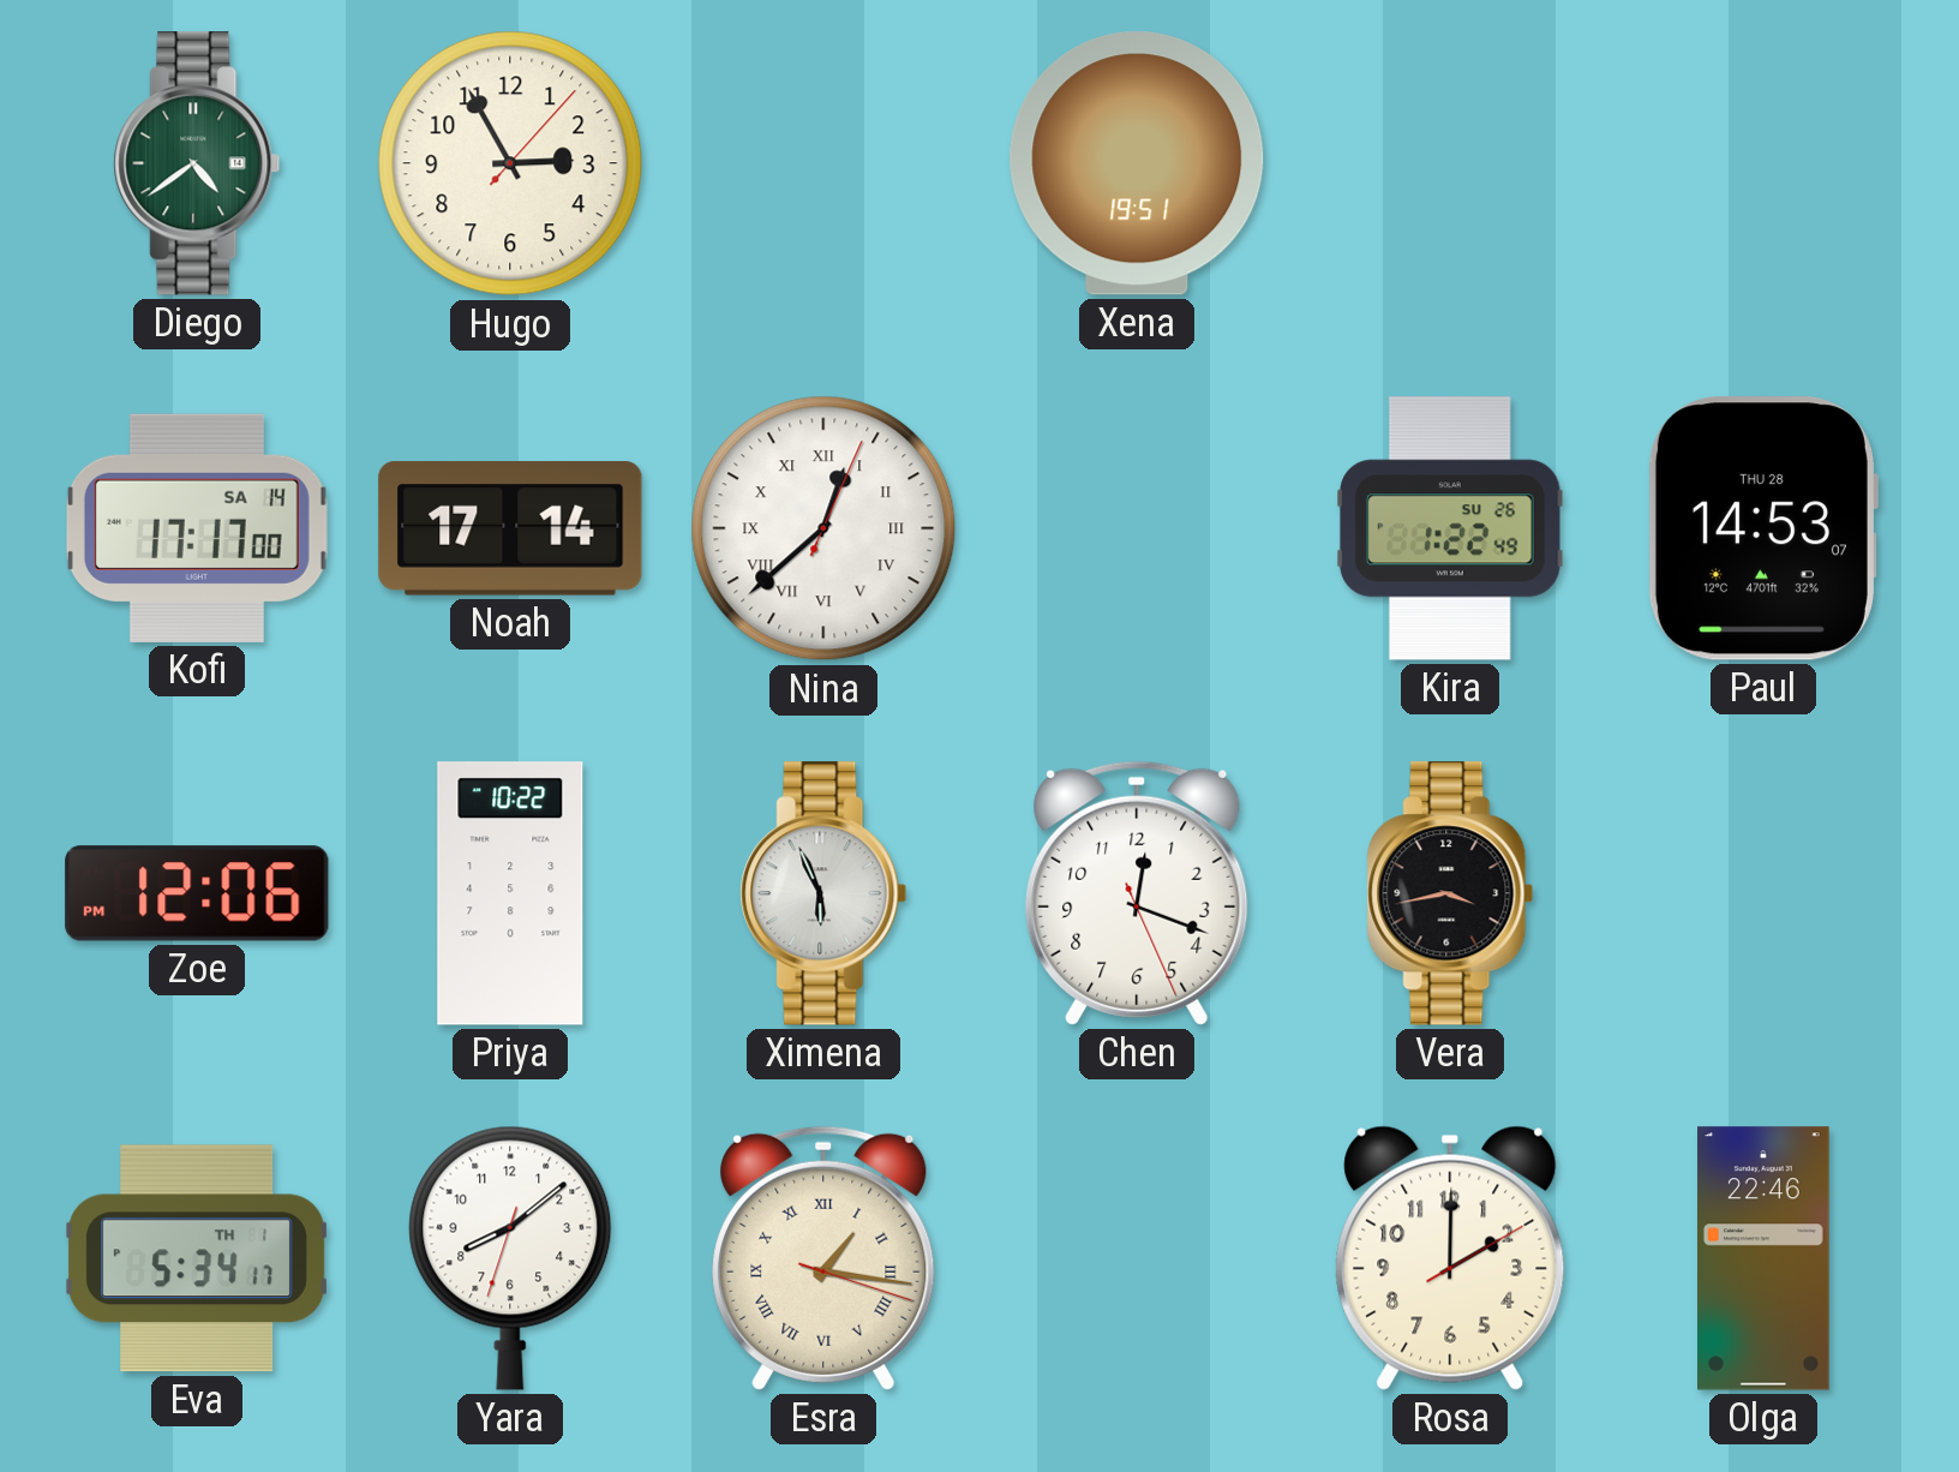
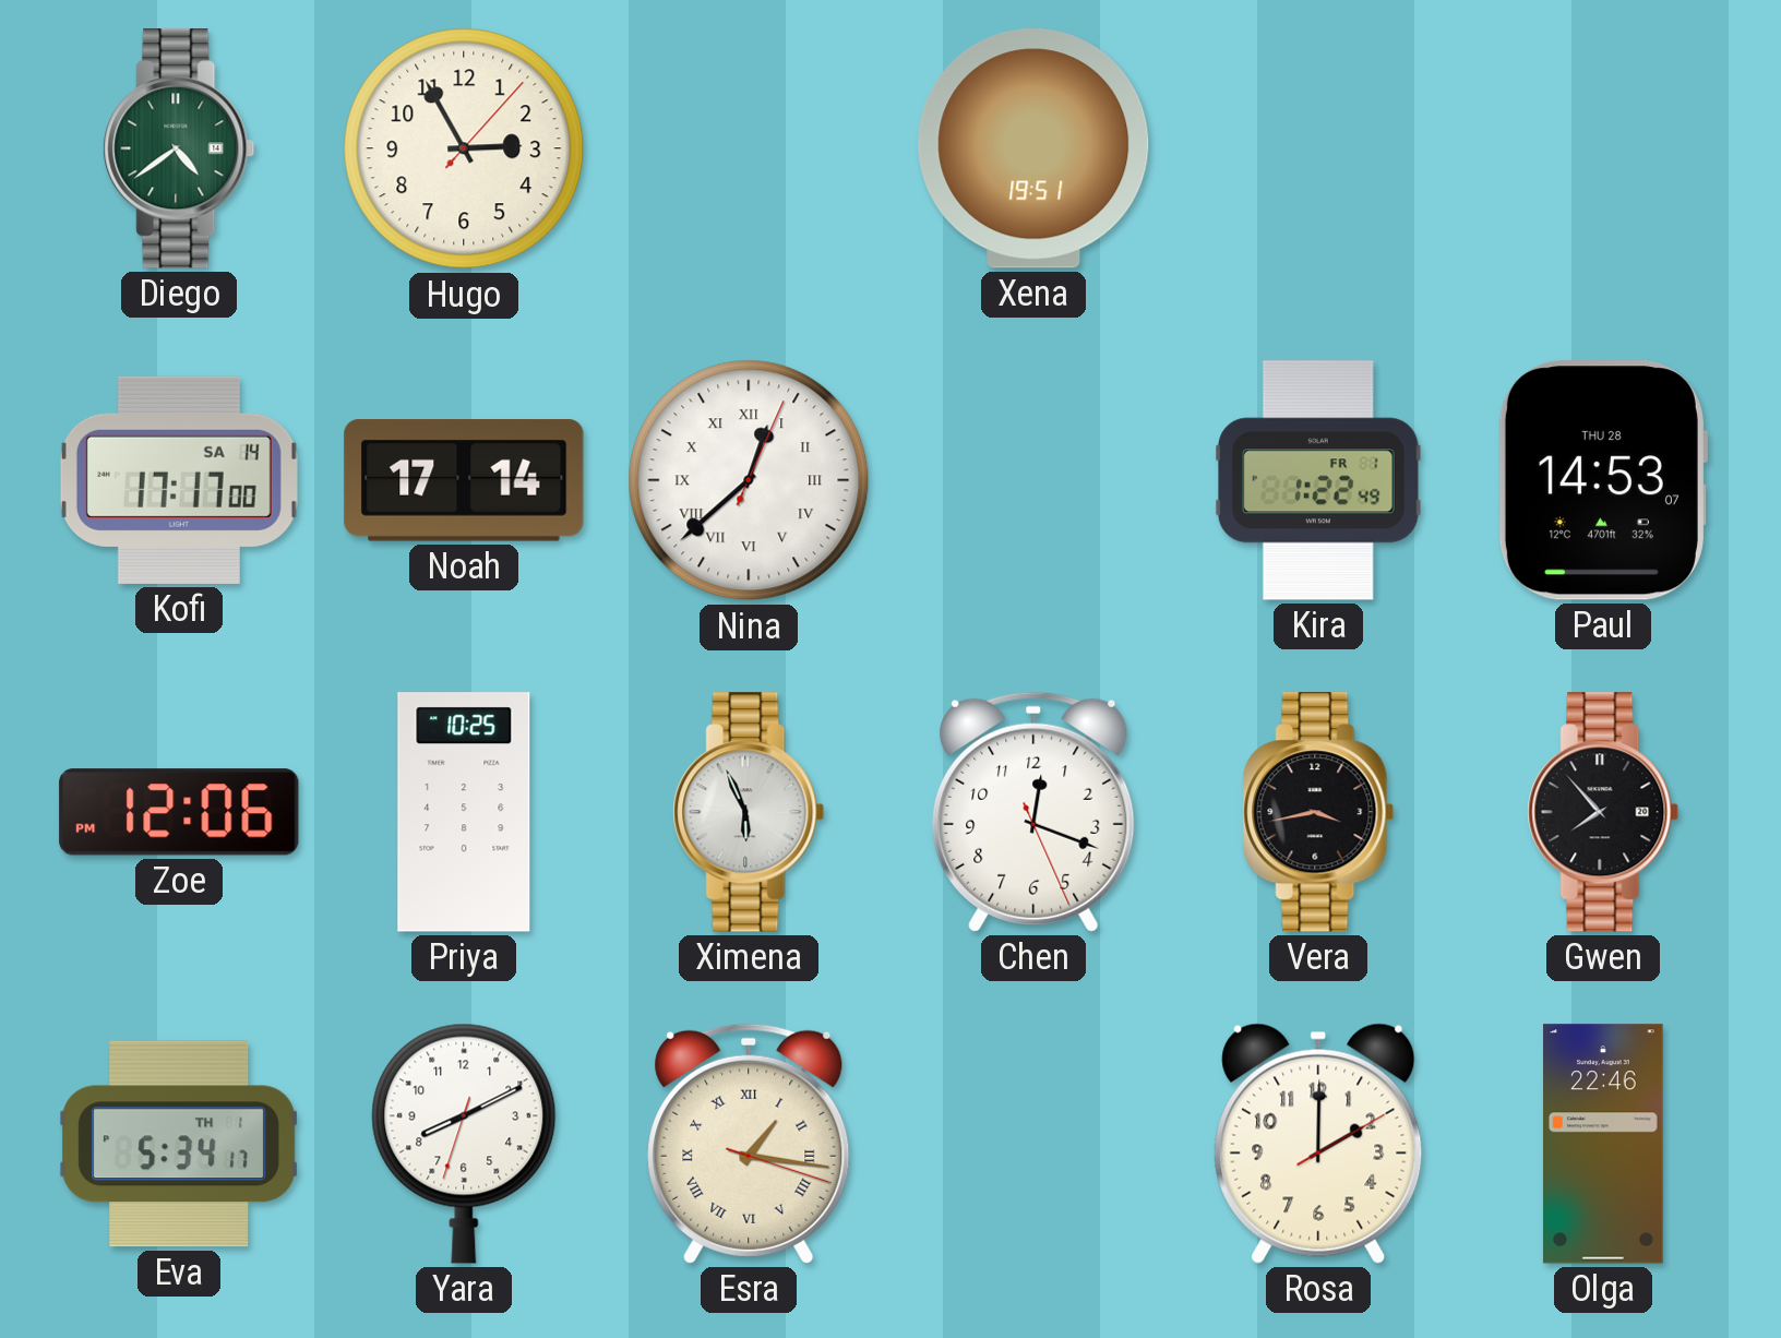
Kira date: SU 26 -> FR 1 (1318, 480)
Priya: 10:22 -> 10:25 (464, 812)
Gwen: none -> 7:53 (1603, 812)
Yara: 8:08 -> 8:10 (464, 1144)
